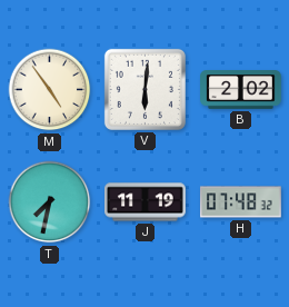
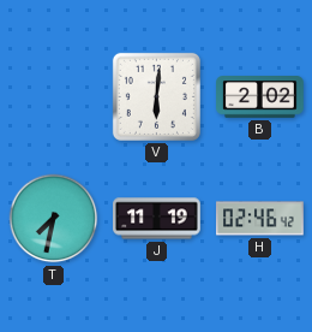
M: 4:54 -> none (50, 90)
H: 07:48 -> 02:46 (260, 219)
